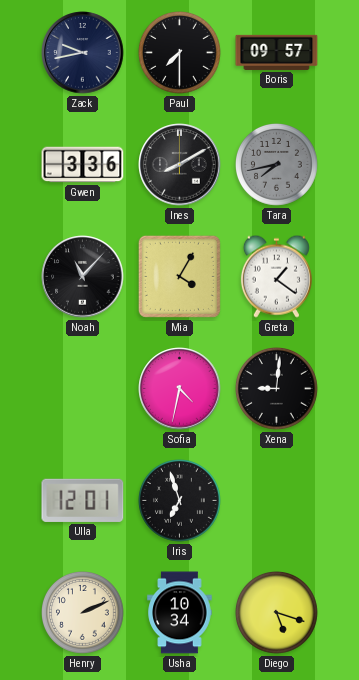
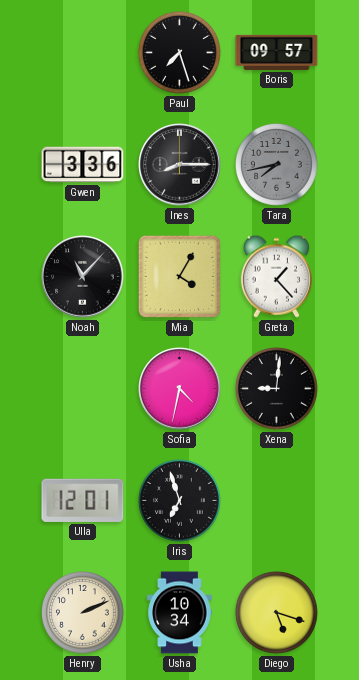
Zack: 9:43 -> none (83, 53)
Paul: 7:30 -> 7:27 (180, 53)
Ines: 8:10 -> 8:15 (180, 165)
Greta: 1:21 -> 1:23 (276, 276)
